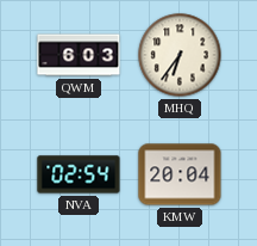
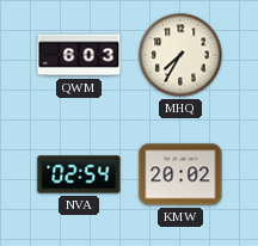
MHQ: 6:36 -> 7:35 (180, 55)
KMW: 20:04 -> 20:02 (180, 174)
